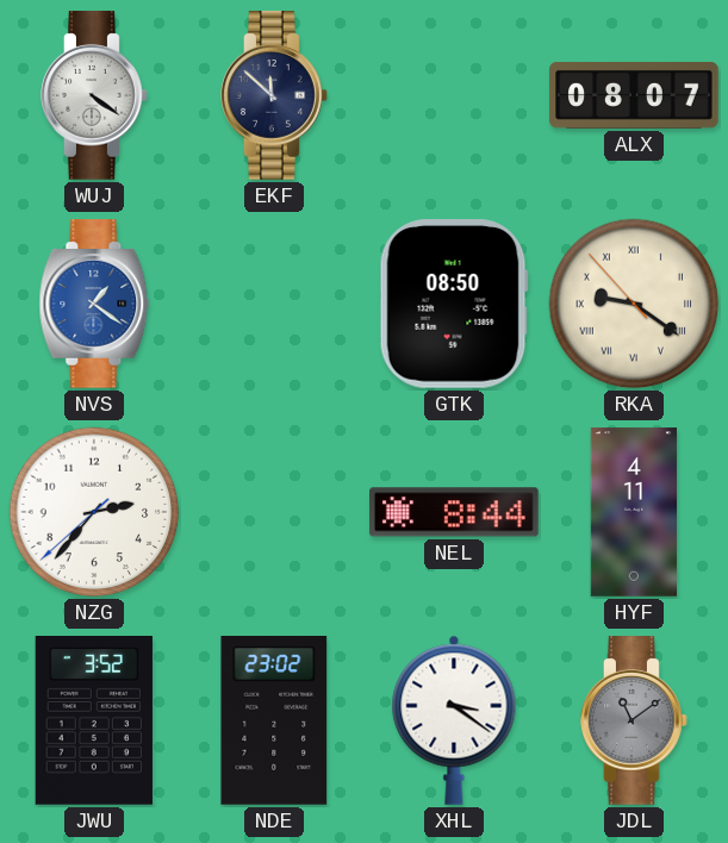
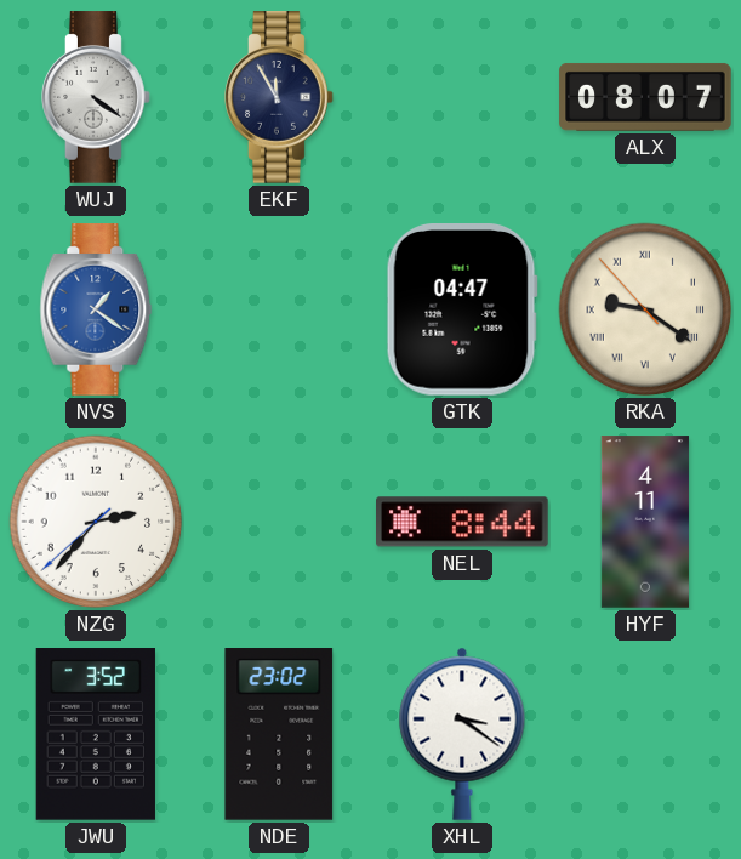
EKF: 11:52 -> 11:55 (279, 97)
GTK: 08:50 -> 04:47 (462, 311)
JDL: 11:09 -> none (634, 720)
